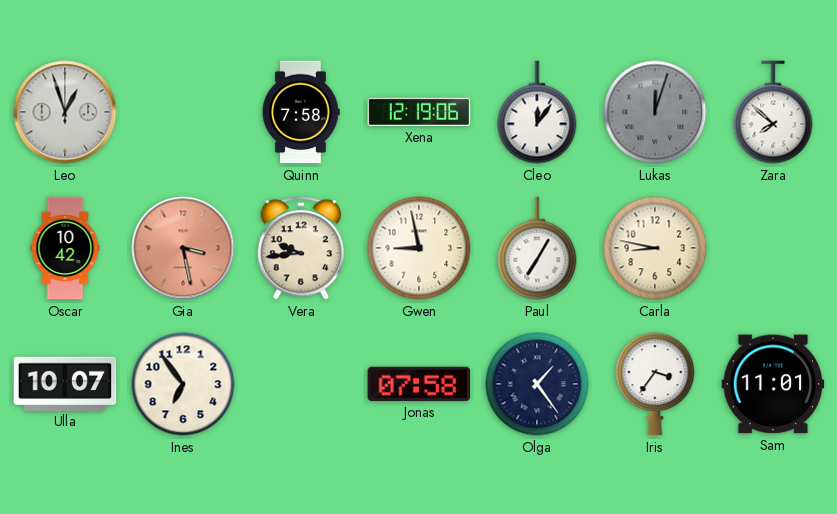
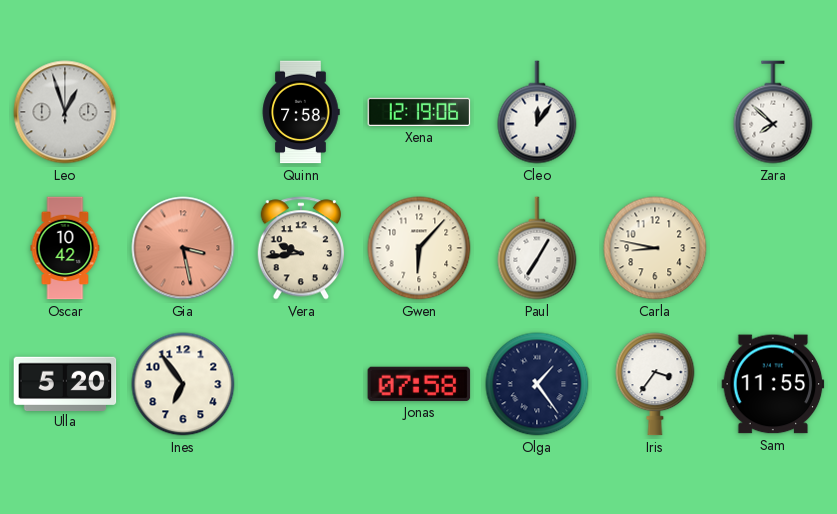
Lukas: 12:03 -> none (655, 112)
Gwen: 8:58 -> 6:07 (419, 248)
Ulla: 10:07 -> 5:20 (65, 383)
Sam: 11:01 -> 11:55 (773, 384)
